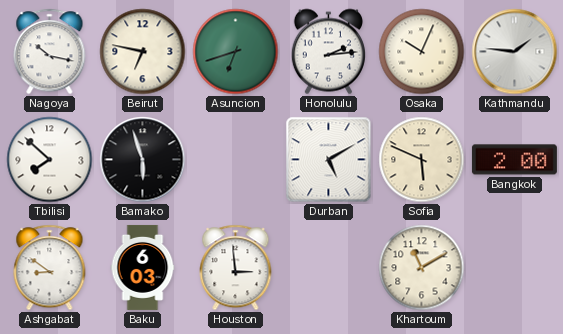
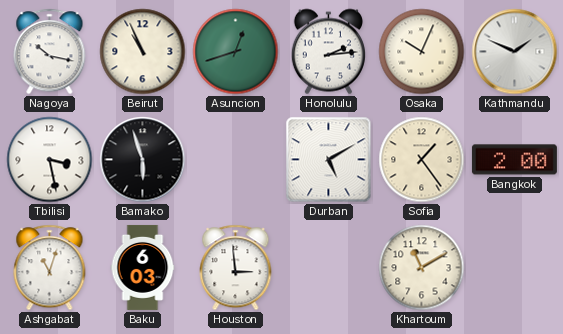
Beirut: 6:47 -> 10:56 (143, 52)
Asuncion: 6:42 -> 12:42 (236, 52)
Kathmandu: 1:46 -> 1:49 (515, 52)
Tbilisi: 7:52 -> 3:28 (50, 160)
Sofia: 5:49 -> 1:24 (422, 160)
Ashgabat: 8:51 -> 11:03 (50, 268)
